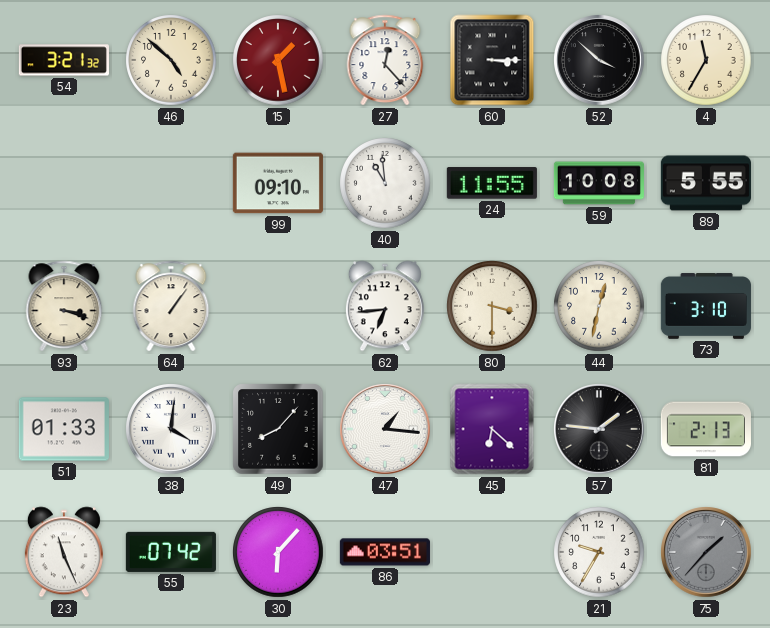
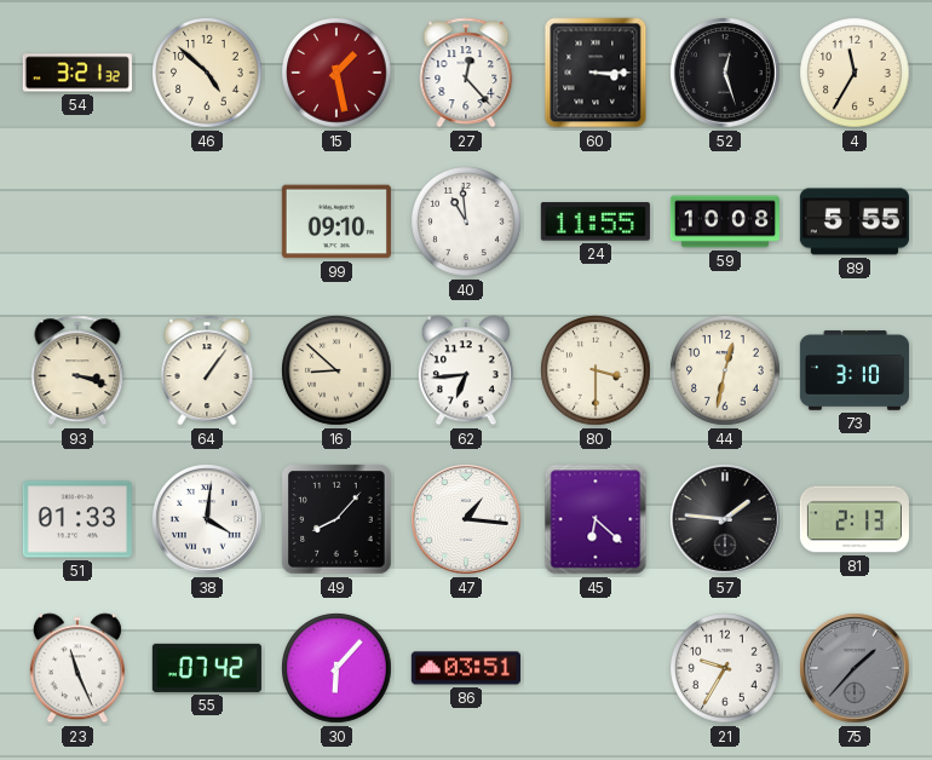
52: 3:52 -> 12:27 (725, 73)
16: none -> 8:52 (336, 370)
